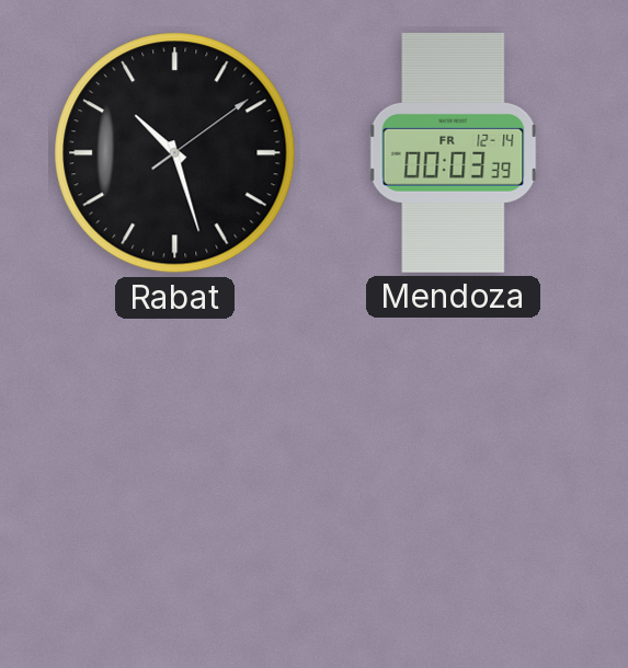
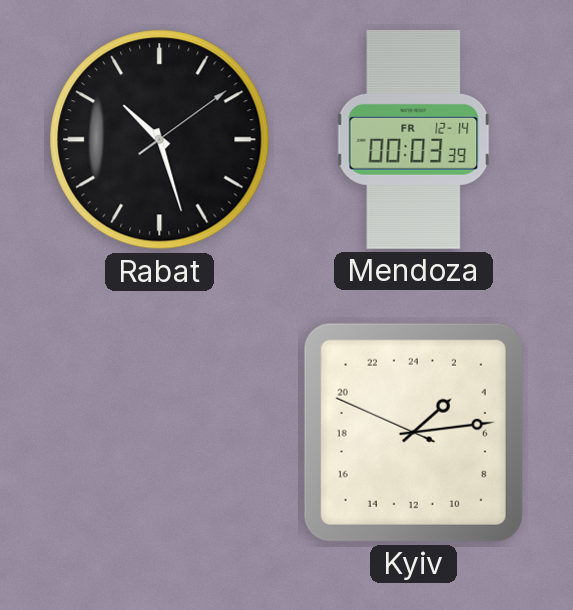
Kyiv: none -> 3:13 (413, 432)
